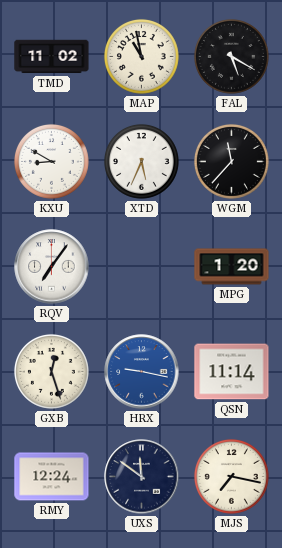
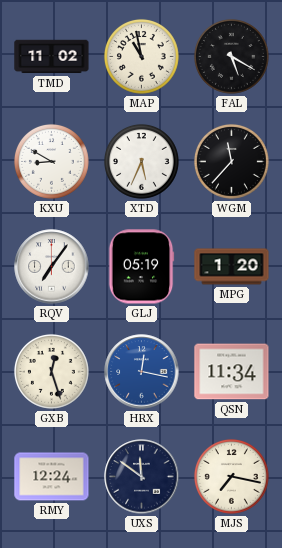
GLJ: none -> 05:19 (141, 267)
HRX: 9:17 -> 12:17 (142, 372)
QSN: 11:14 -> 11:34 (232, 372)
